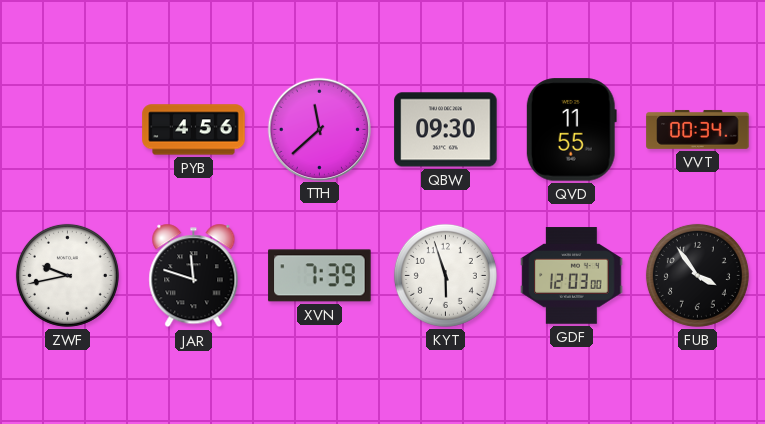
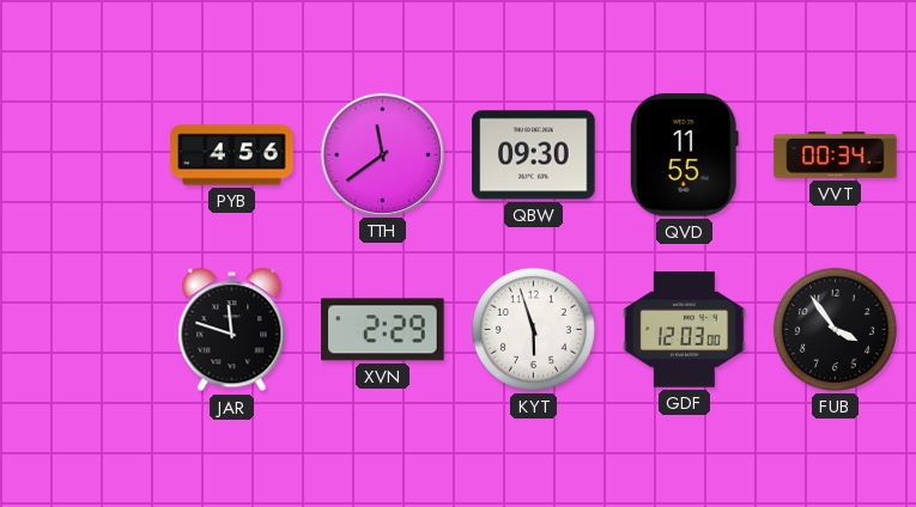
TTH: 11:38 -> 11:39 (382, 154)
ZWF: 9:43 -> none (67, 275)
XVN: 7:39 -> 2:29 (383, 330)
